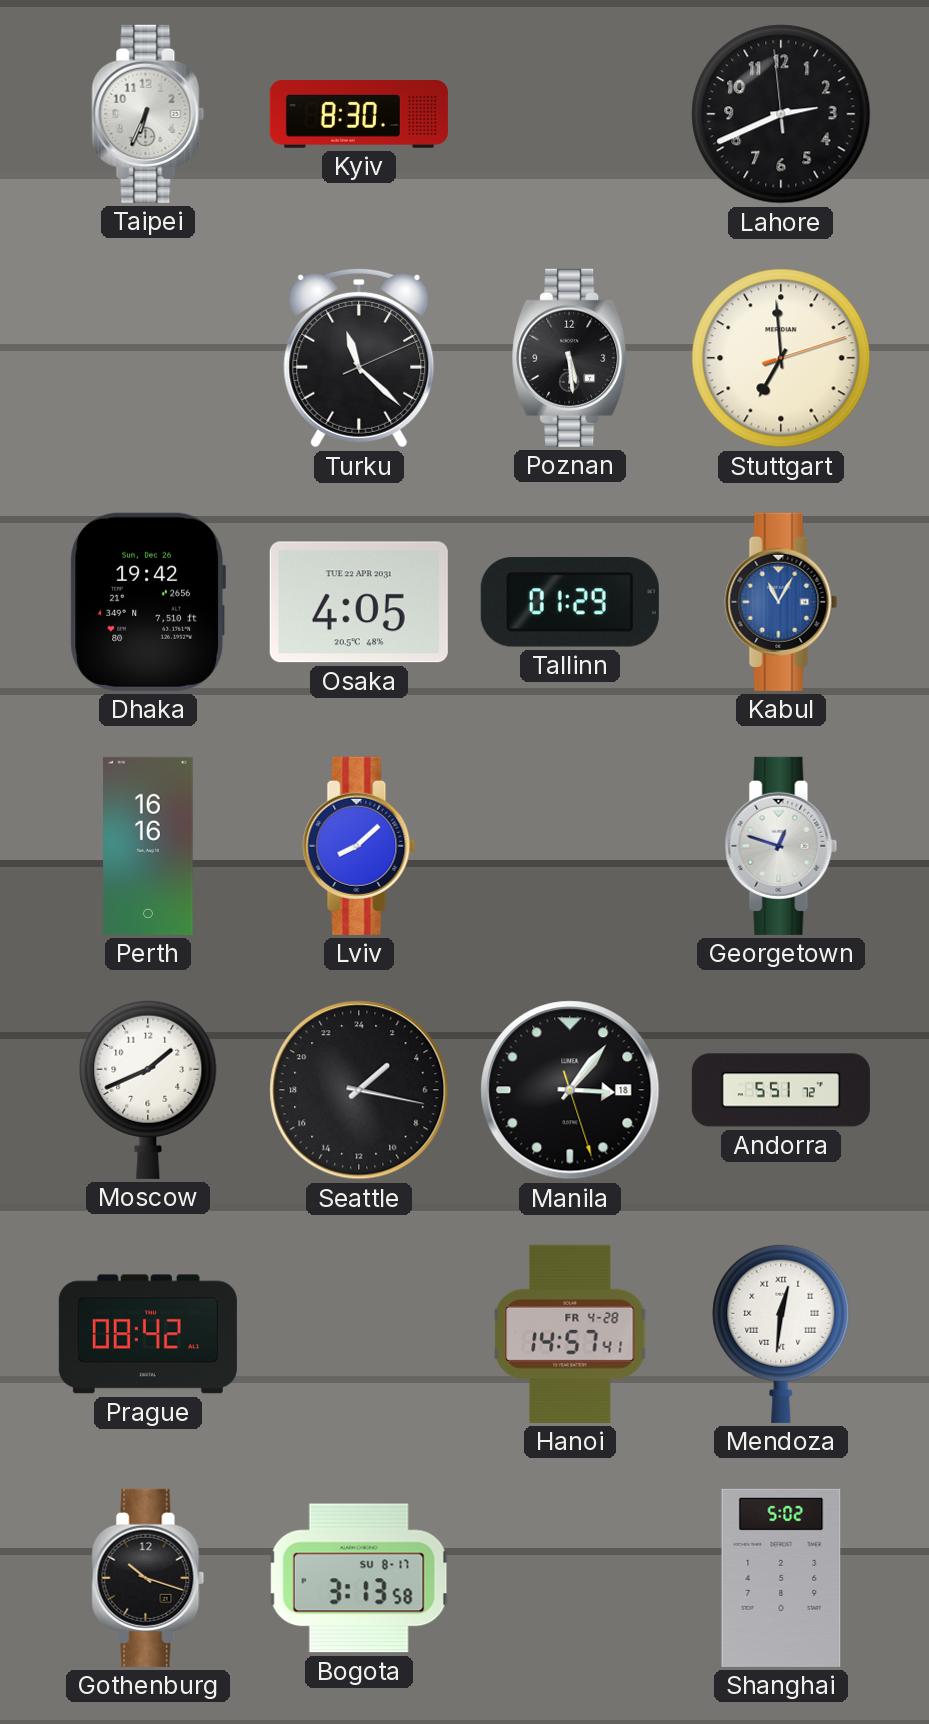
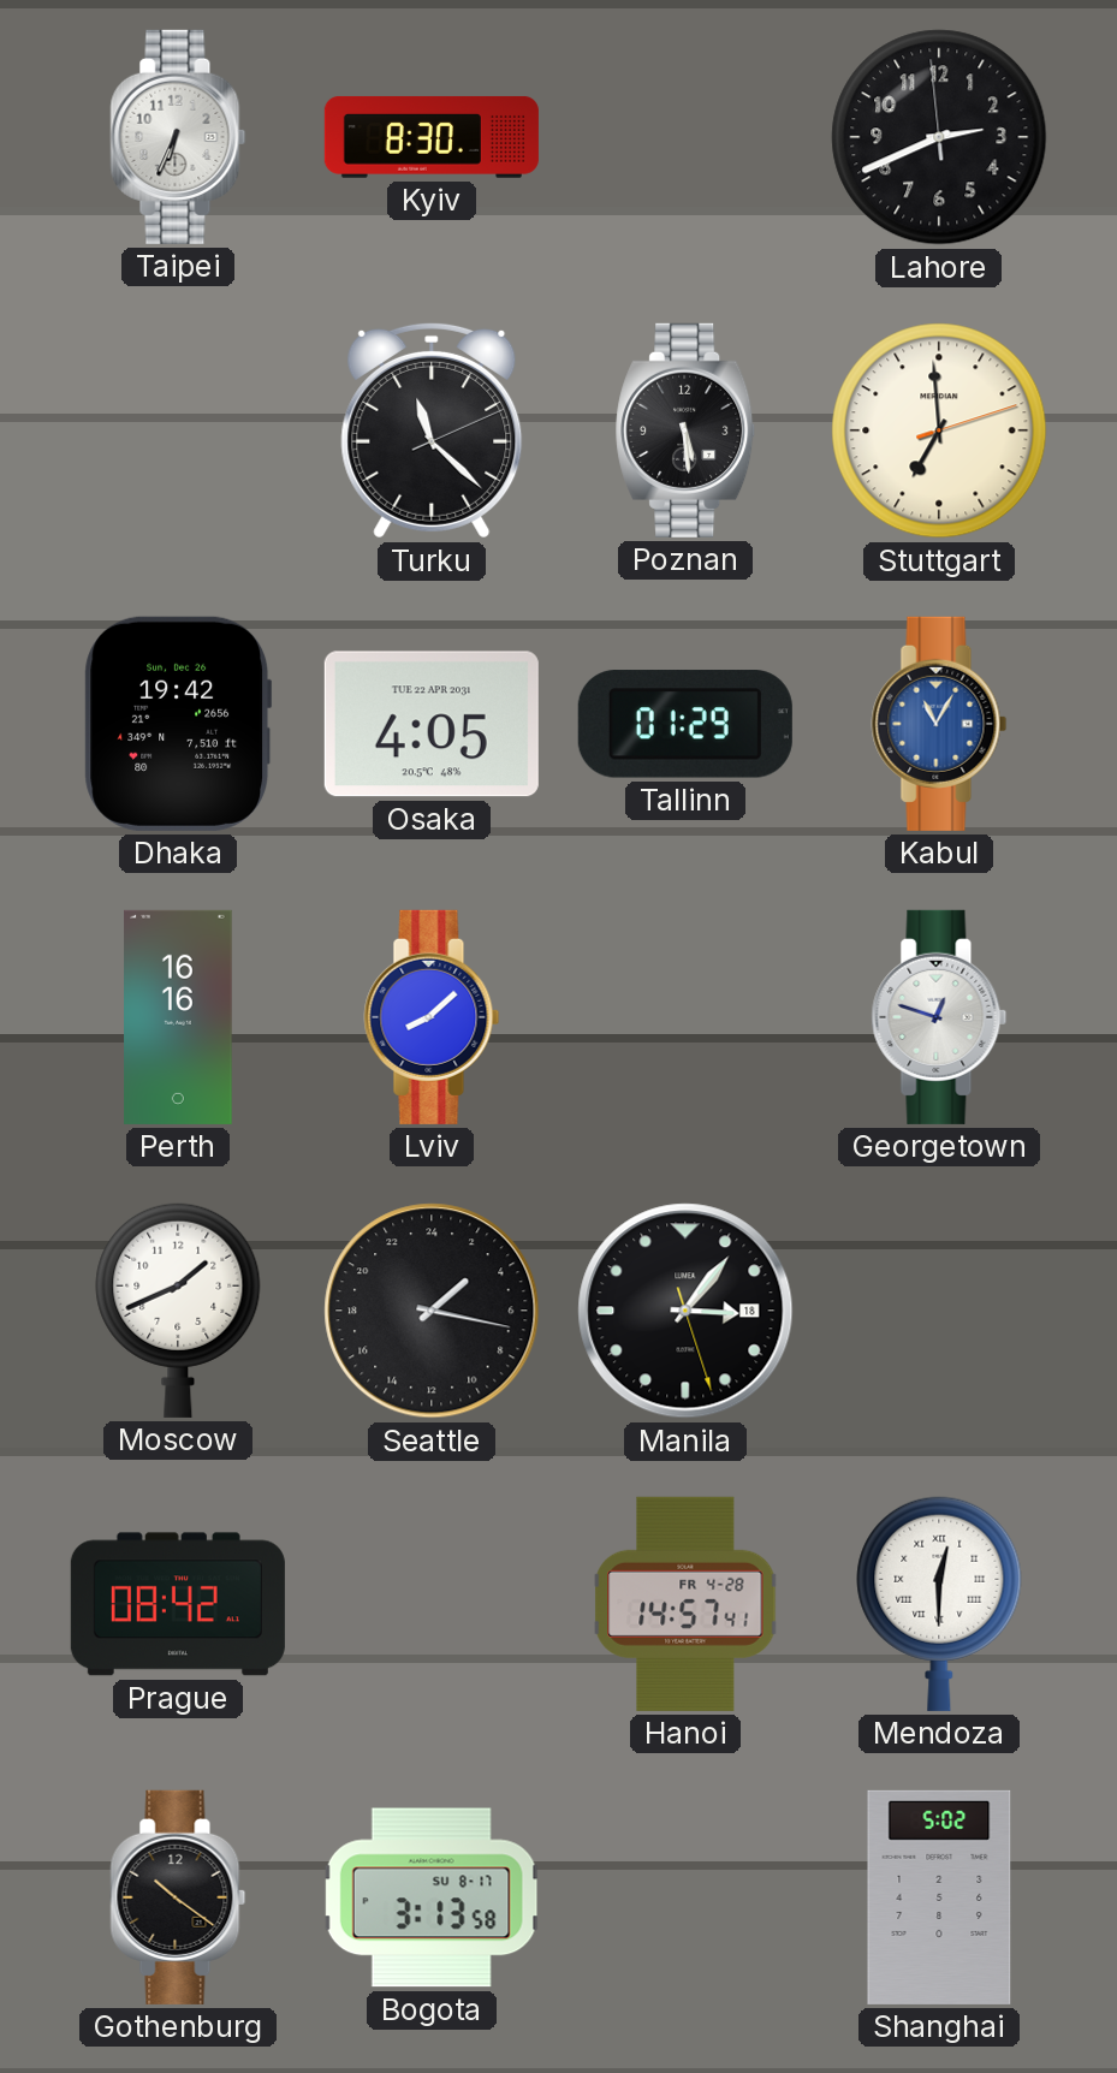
Andorra: 5:51 -> none (781, 1090)
Mendoza: 12:31 -> 12:30 (939, 1604)
Gothenburg: 10:18 -> 10:21 (178, 1897)
